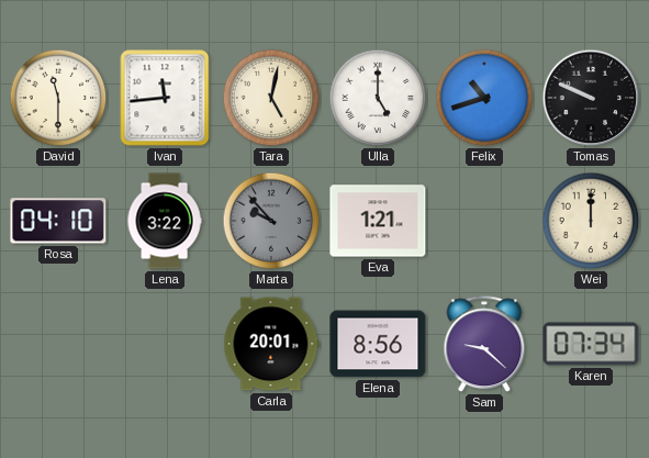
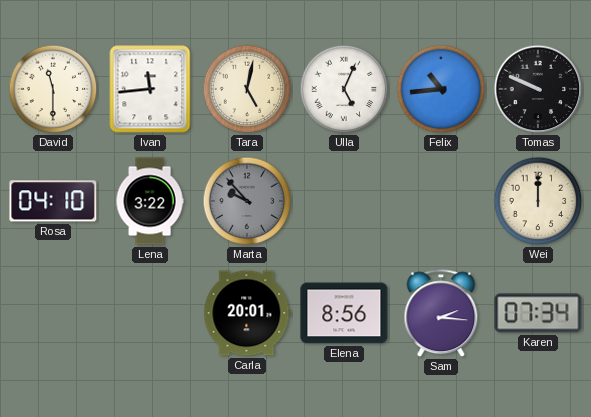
Ulla: 5:00 -> 5:04 (344, 89)
Felix: 10:42 -> 10:44 (441, 89)
Eva: 1:21 -> none (378, 221)
Sam: 9:22 -> 2:16 (441, 314)
